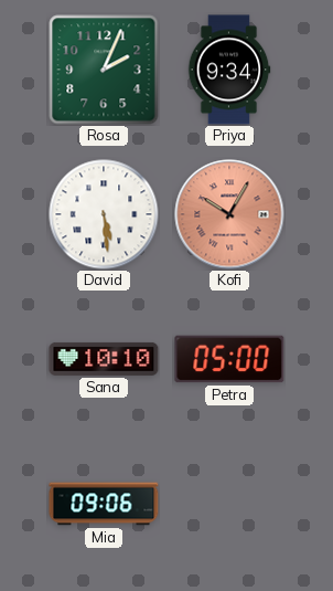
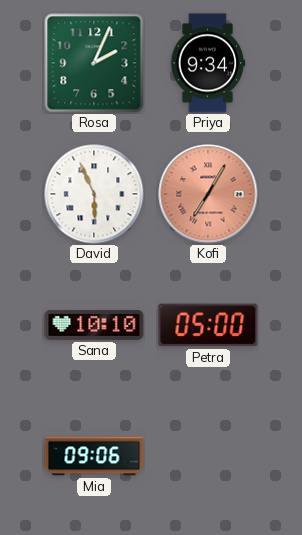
David: 5:29 -> 5:56 (94, 194)
Kofi: 10:05 -> 7:05 (208, 194)
